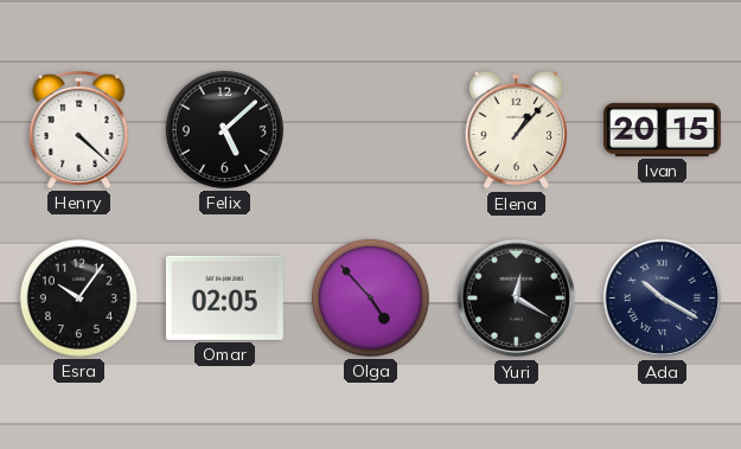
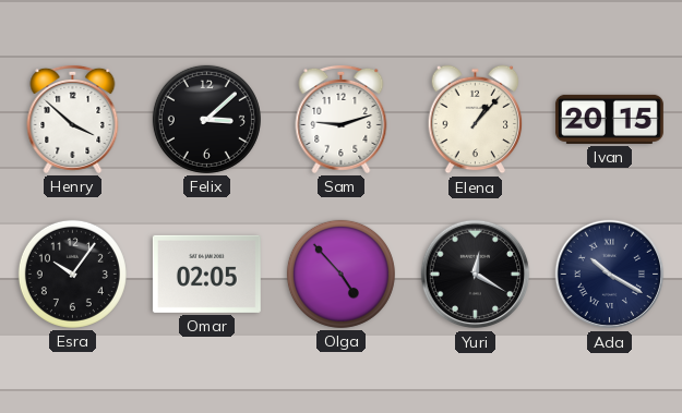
Henry: 4:22 -> 3:52 (73, 119)
Felix: 5:08 -> 3:08 (206, 119)
Sam: none -> 9:12 (342, 119)
